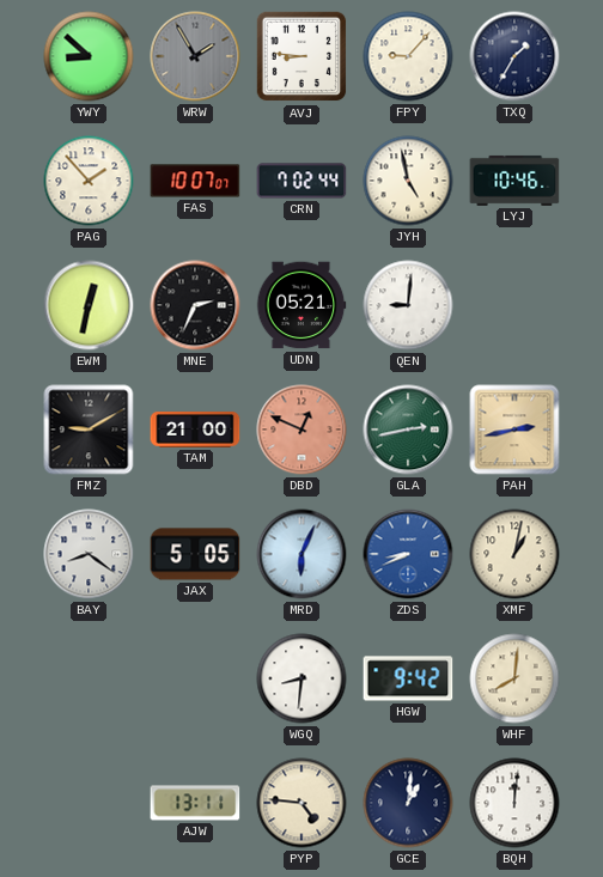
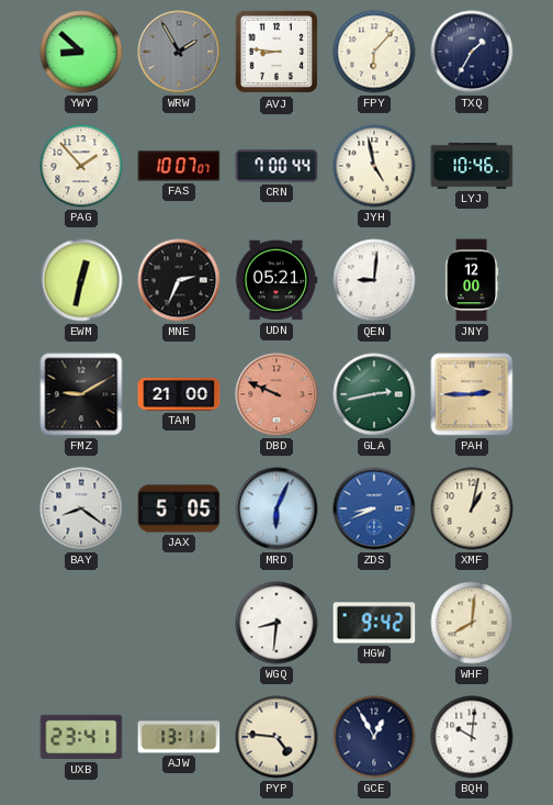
FPY: 9:07 -> 6:07 (374, 52)
CRN: 7:02 -> 7:00 (276, 166)
JNY: none -> 12:00 (472, 280)
DBD: 12:49 -> 9:49 (276, 394)
PAH: 2:43 -> 2:45 (472, 394)
UXB: none -> 23:41 (81, 737)
GCE: 1:01 -> 12:55 (374, 737)
BQH: 12:01 -> 10:01 (472, 737)
